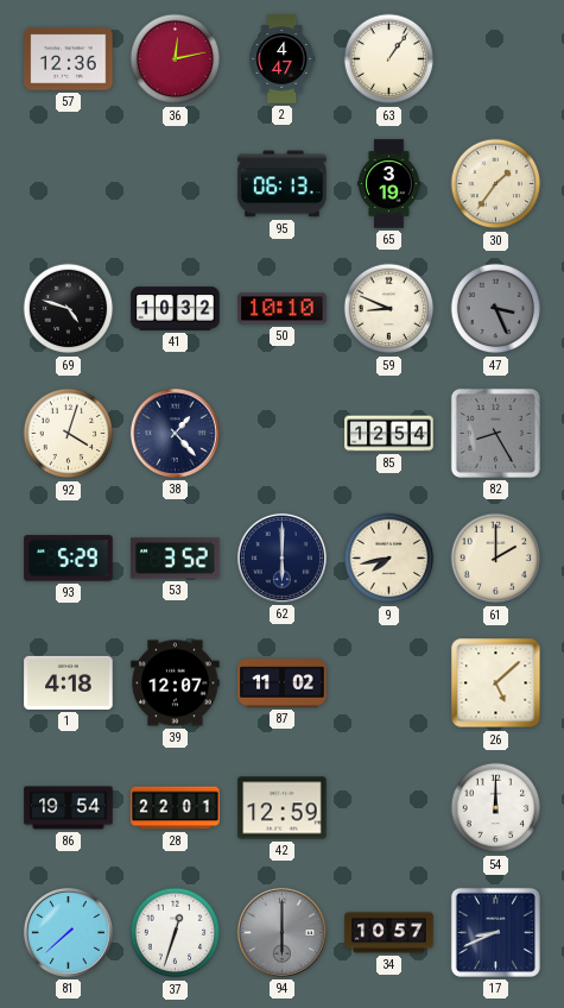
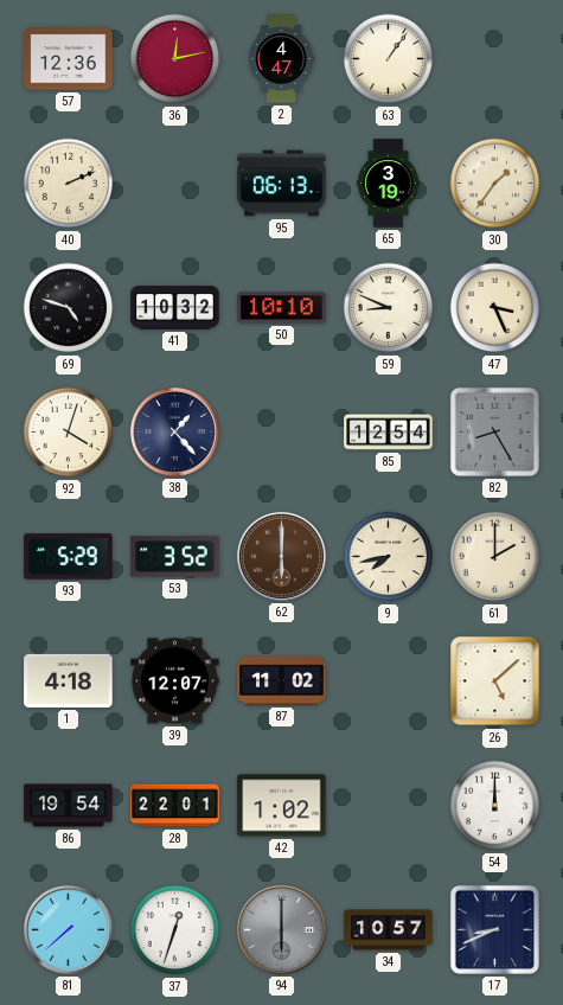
40: none -> 2:11 (69, 184)
47 dial: grey -> cream (495, 308)
62 dial: navy -> brown (281, 556)
42: 12:59 -> 1:02 (282, 806)
